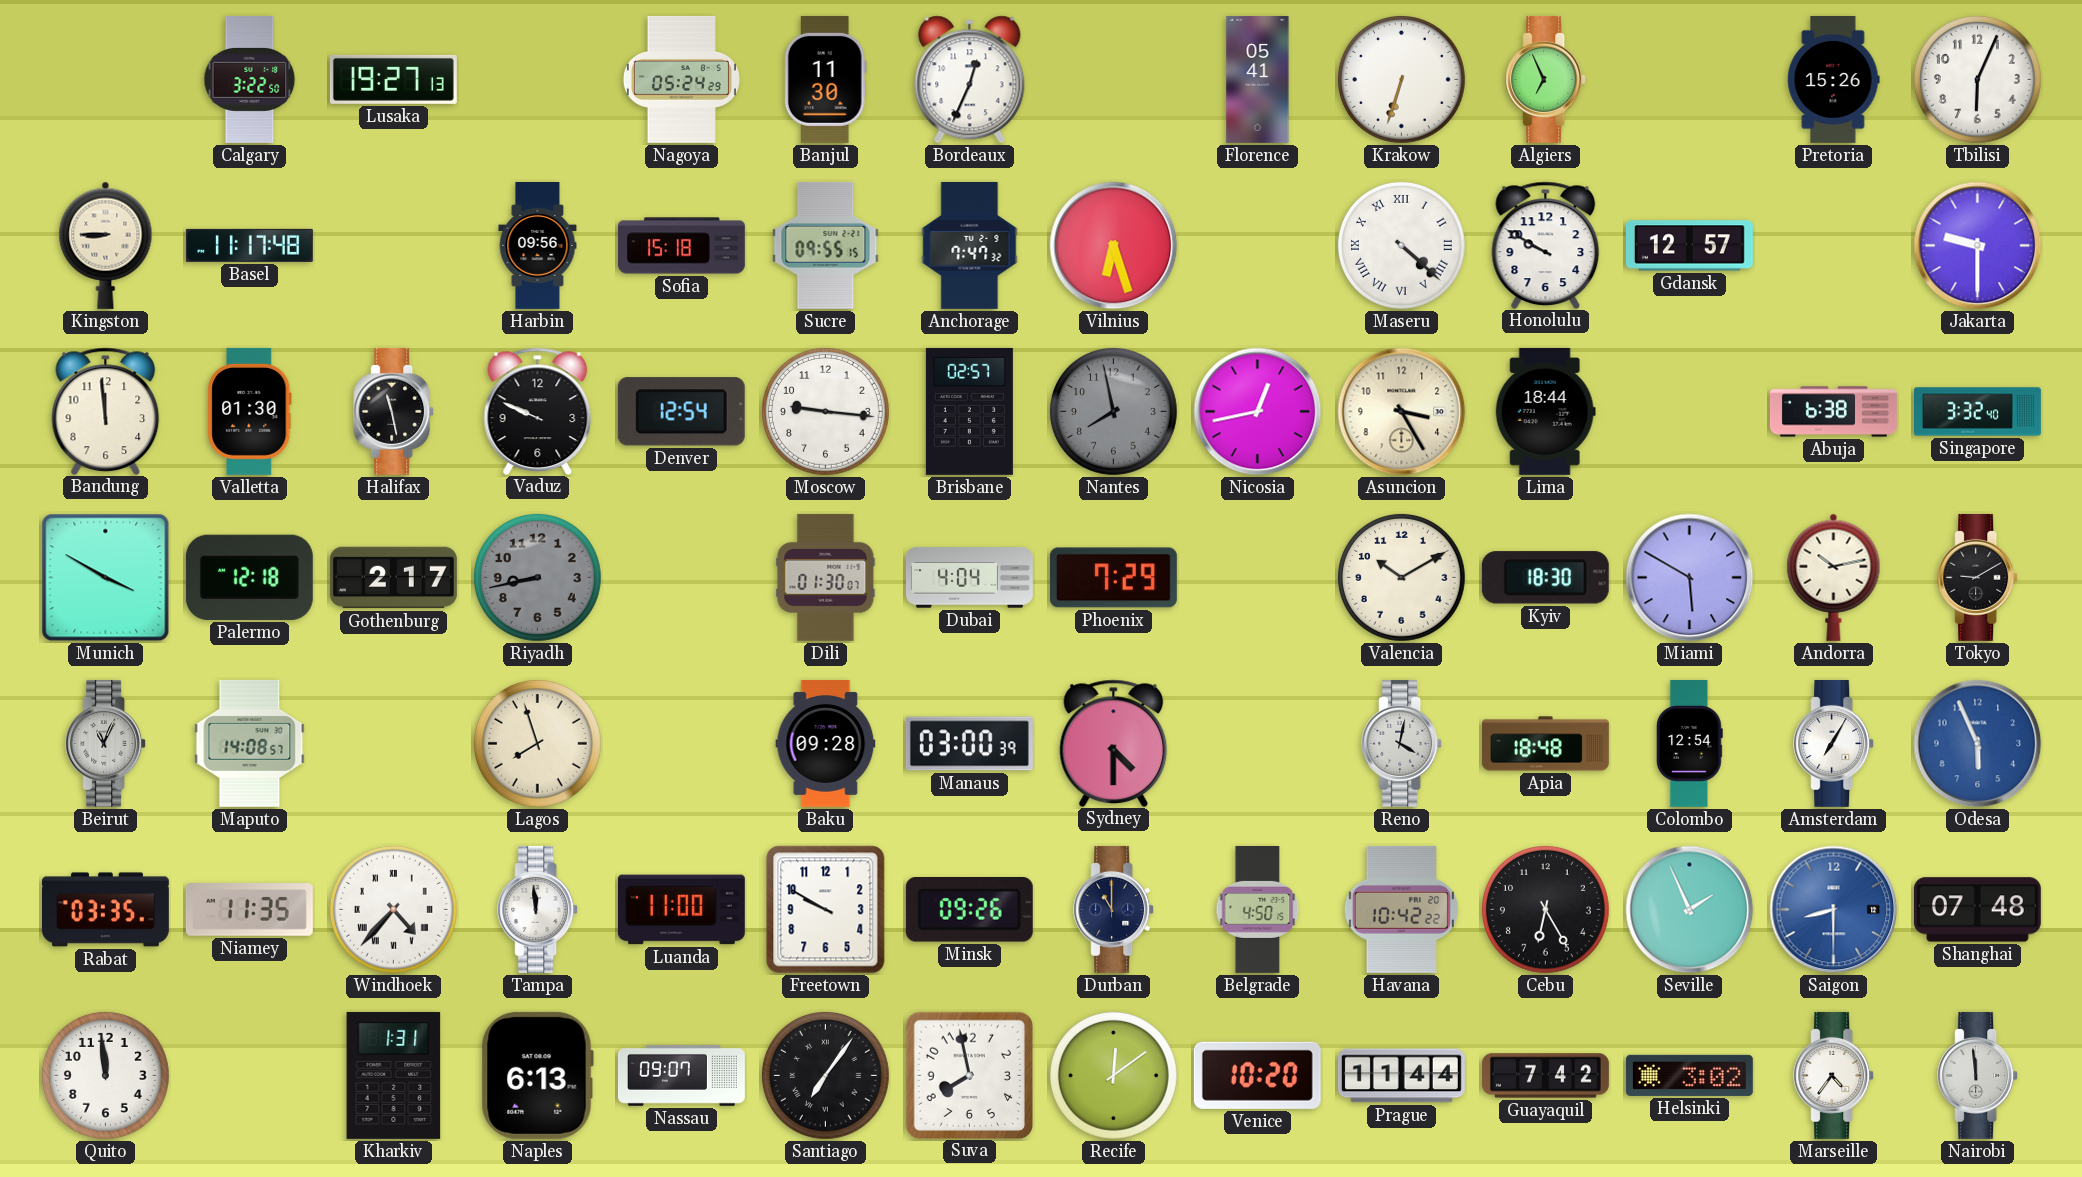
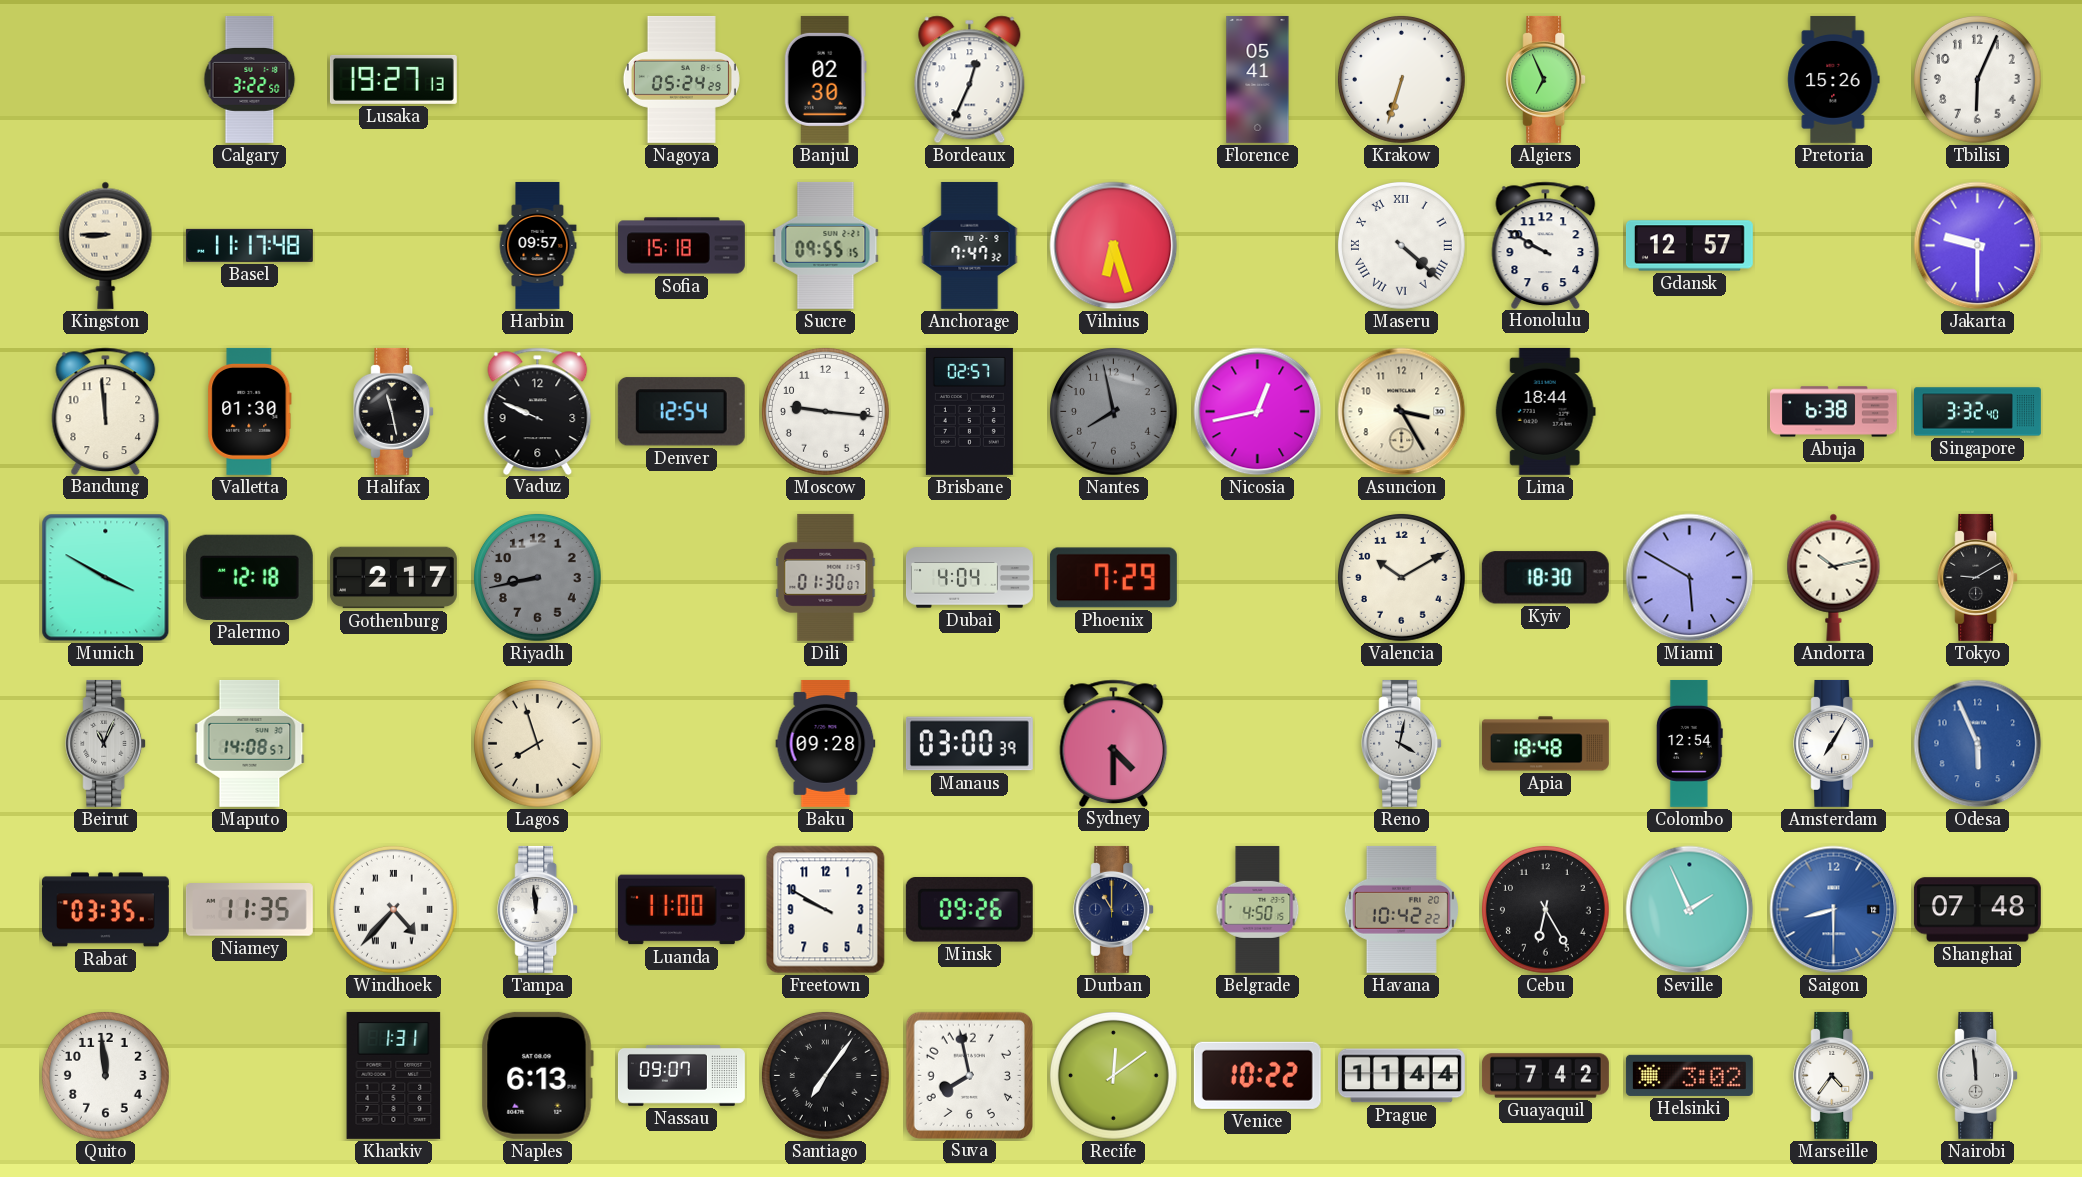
Banjul: 11:30 -> 02:30 (825, 79)
Harbin: 09:56 -> 09:57 (538, 245)
Venice: 10:20 -> 10:22 (1257, 1075)
